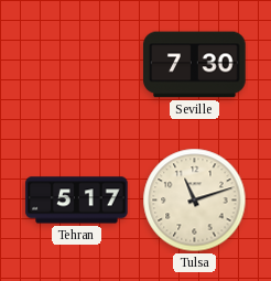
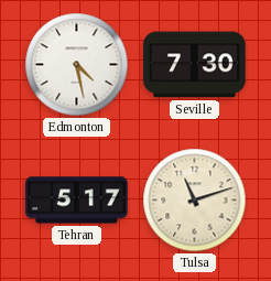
Edmonton: none -> 4:28 (77, 65)
